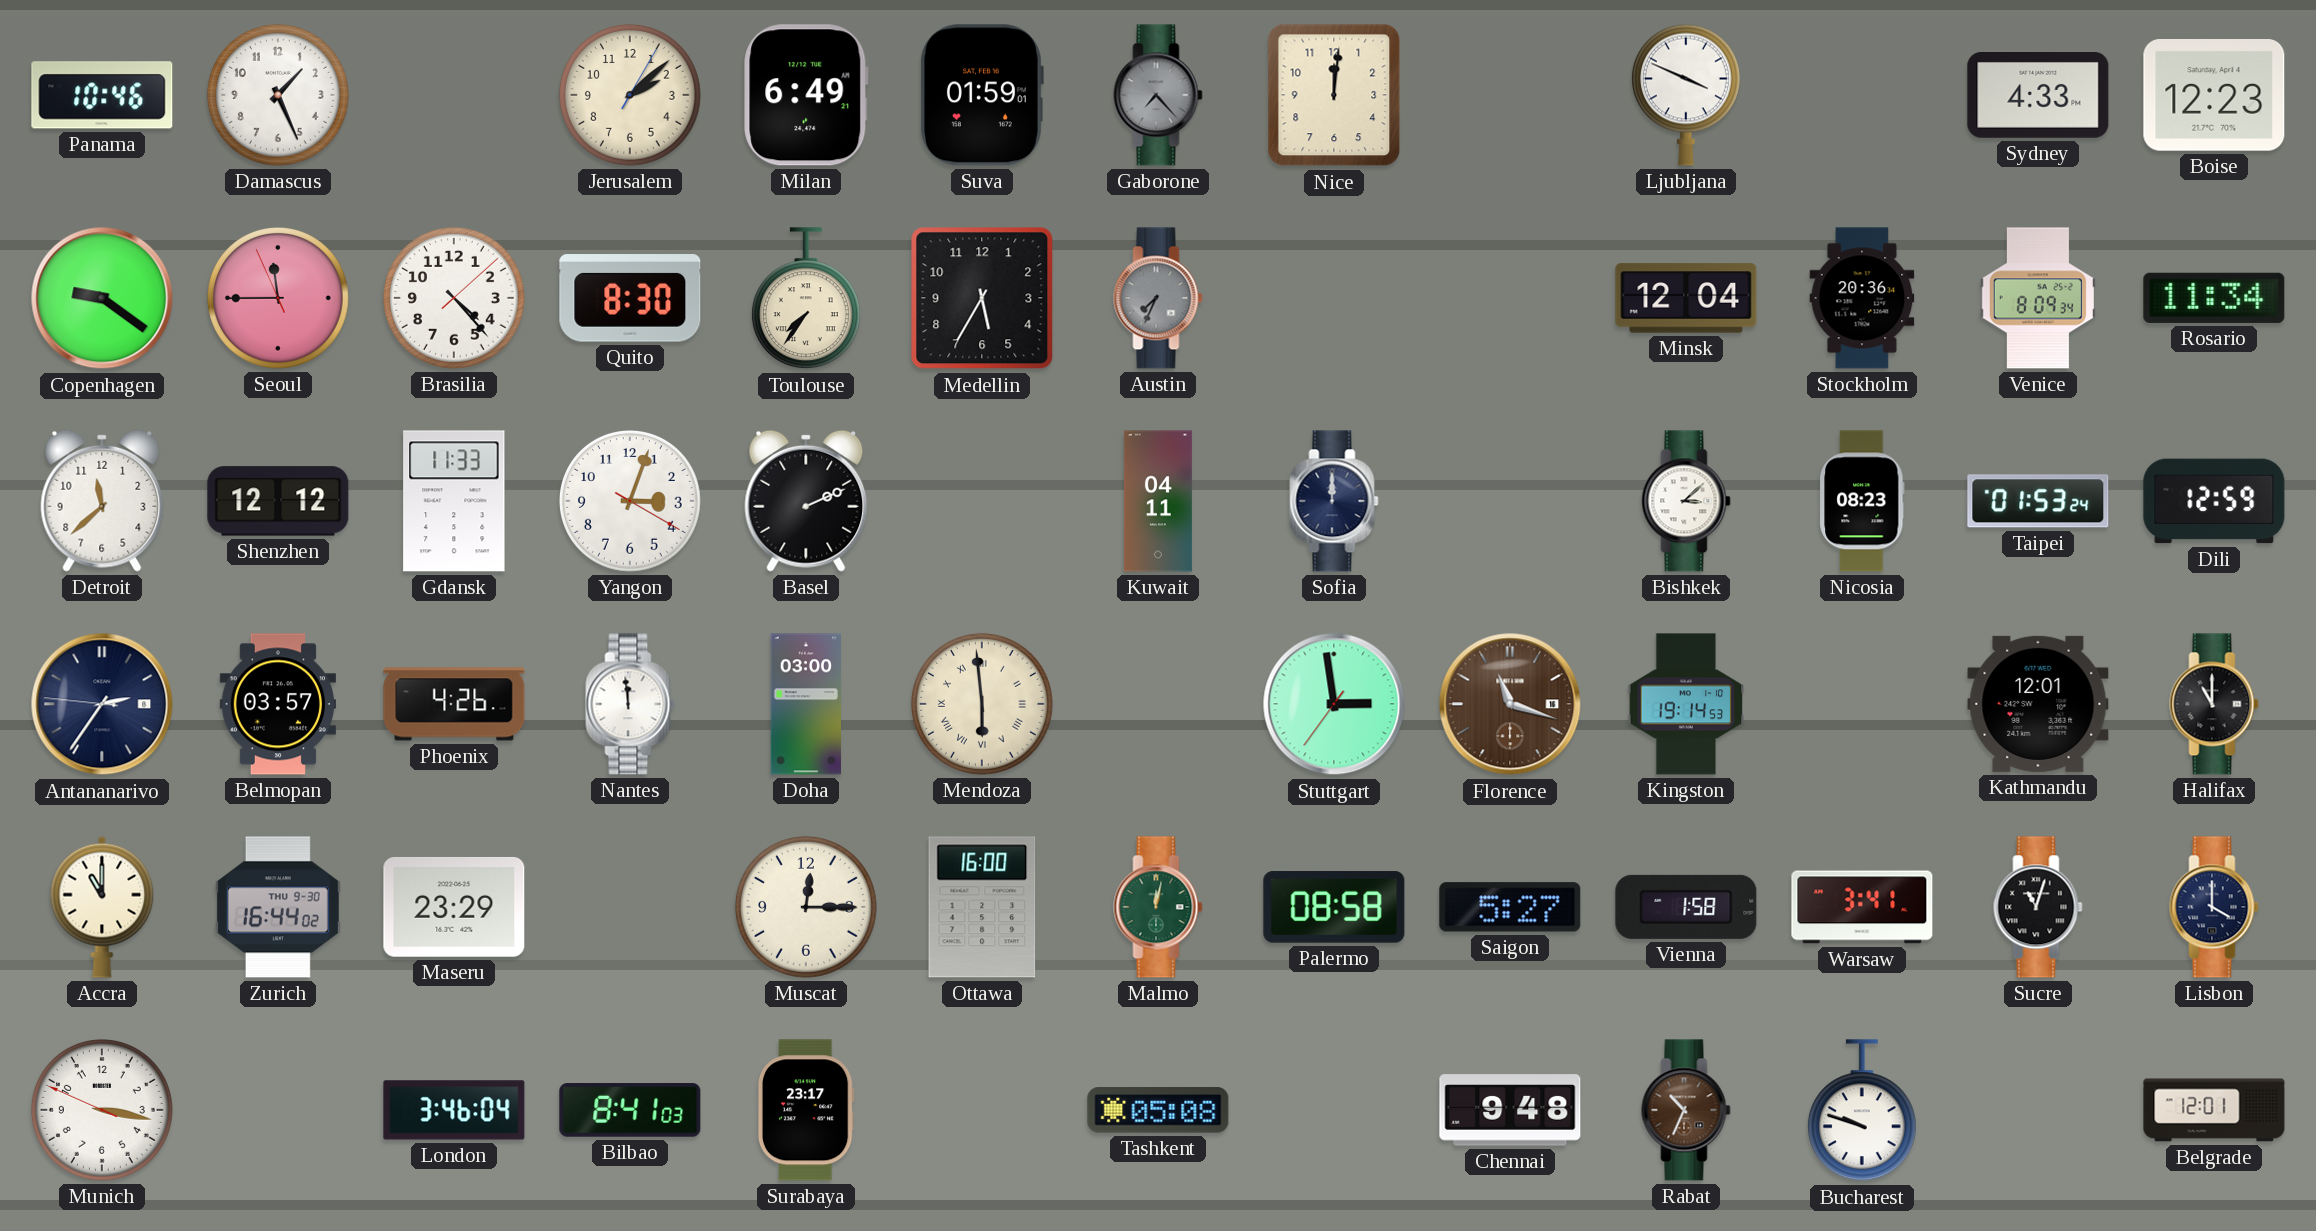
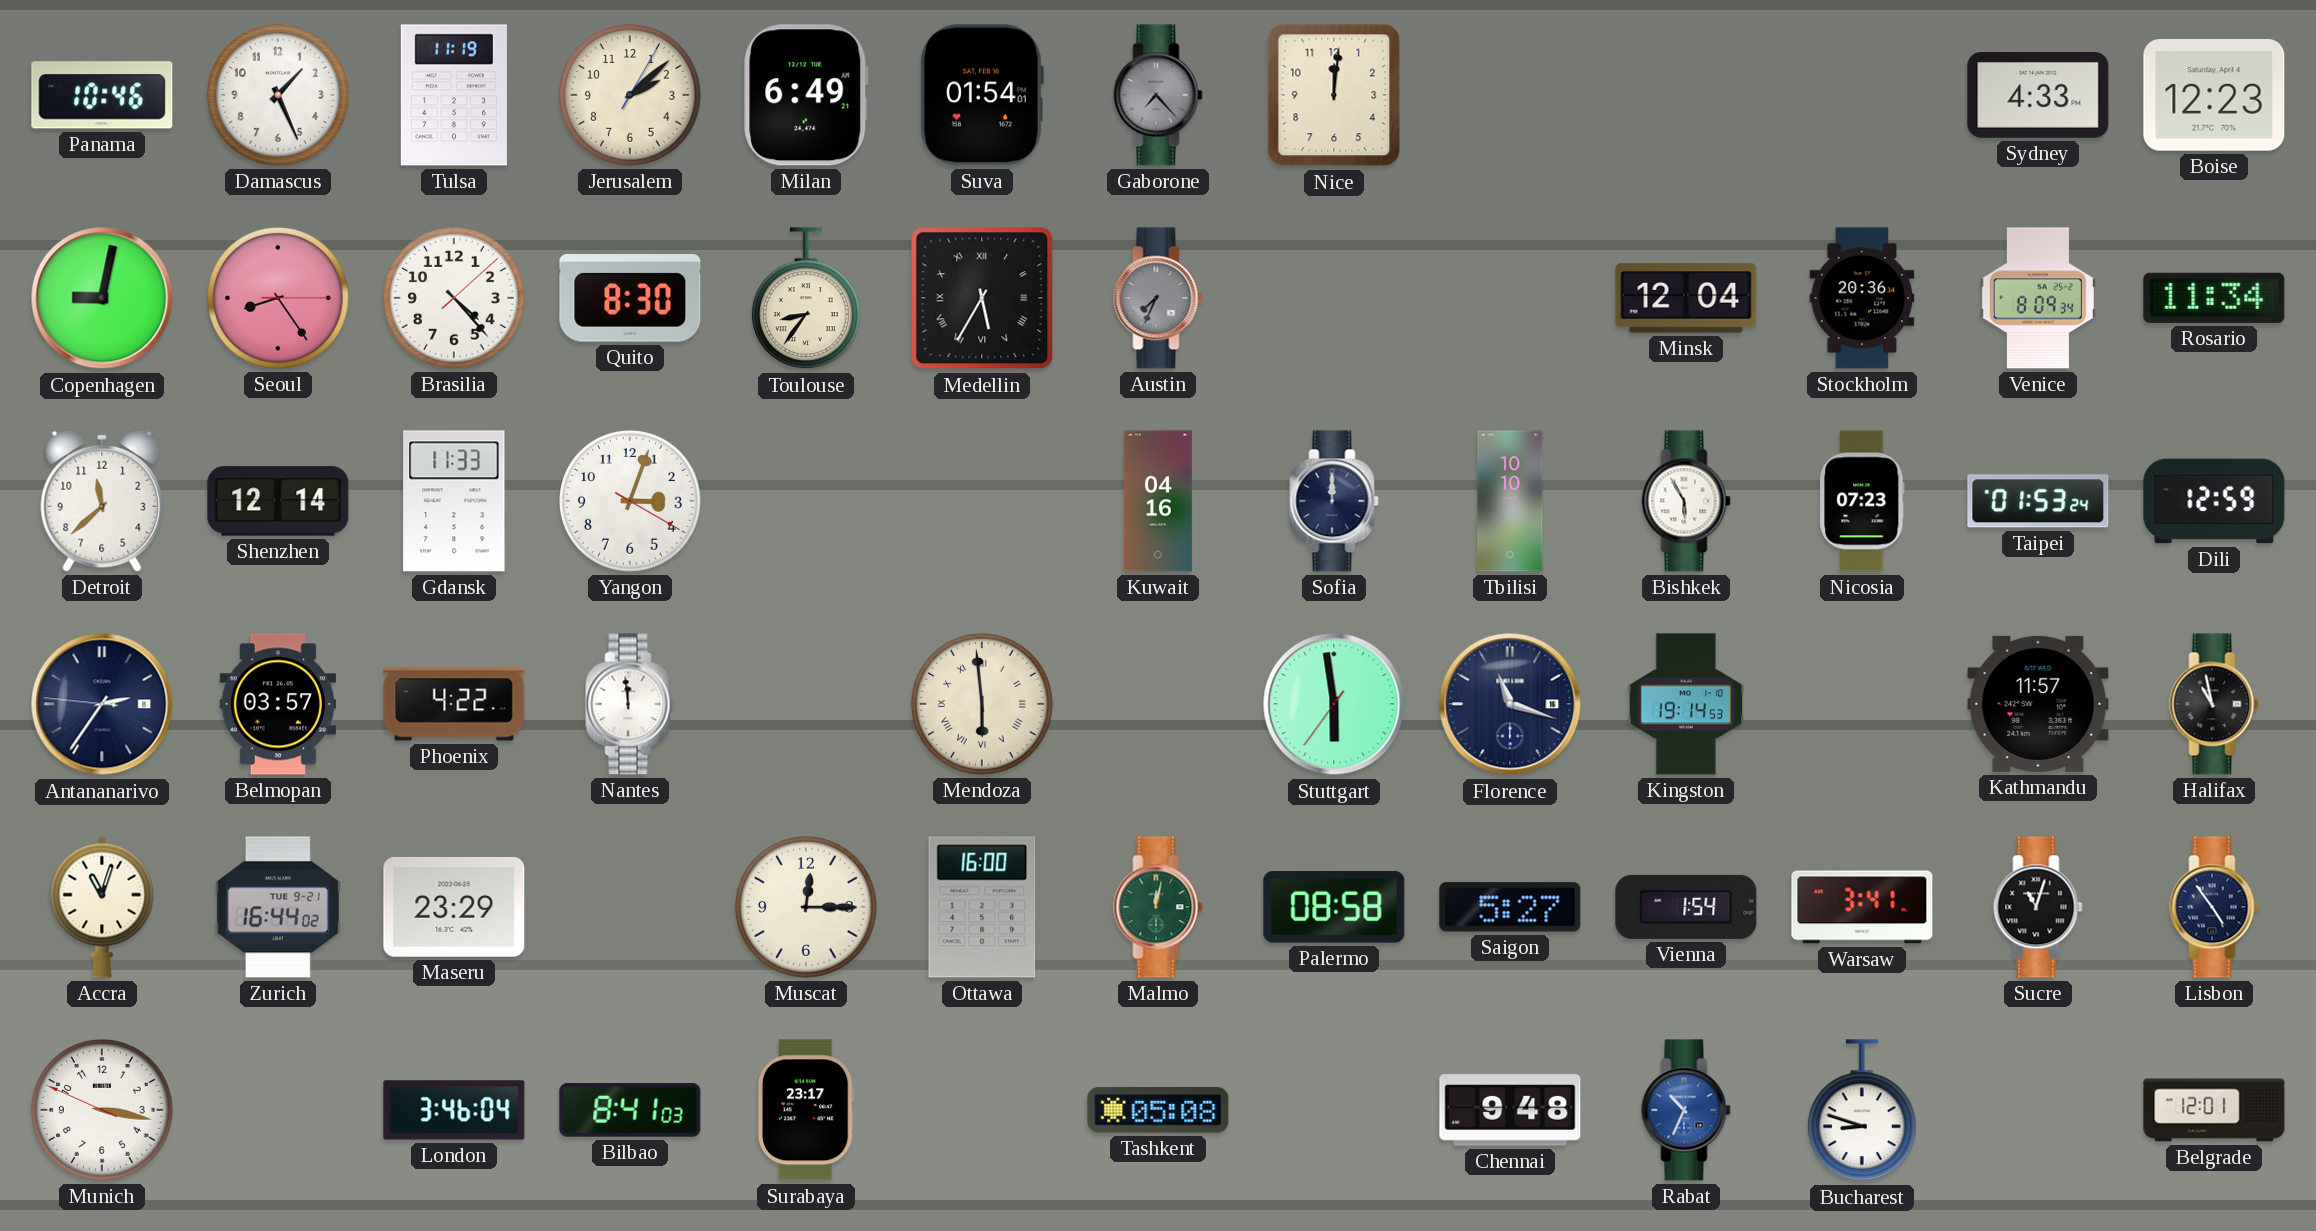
Tulsa: none -> 11:19 (454, 95)
Suva: 01:59 -> 01:54 (982, 95)
Ljubljana: 3:49 -> none (1686, 95)
Copenhagen: 9:21 -> 9:02 (102, 298)
Seoul: 11:44 -> 8:24 (278, 298)
Toulouse: 7:36 -> 8:36 (806, 299)
Medellin numerals: Arabic -> Roman (982, 298)
Shenzhen: 12:12 -> 12:14 (278, 501)
Basel: 2:11 -> none (806, 501)
Kuwait: 04:11 -> 04:16 (1158, 501)
Tbilisi: none -> 10:10 (1510, 501)
Bishkek: 3:08 -> 5:55 (1686, 501)
Nicosia: 08:23 -> 07:23 (1862, 501)
Phoenix: 4:26 -> 4:22 (454, 704)
Doha: 03:00 -> none (806, 704)
Stuttgart: 2:58 -> 5:58 (1334, 704)
Florence dial: brown -> navy (1510, 704)
Kathmandu: 12:01 -> 11:57 (2038, 704)
Halifax: 11:00 -> 10:58 (2214, 704)
Accra: 11:00 -> 11:03 (102, 907)
Zurich date: THU 9-30 -> TUE 9-21 (278, 907)
Vienna: 1:58 -> 1:54 (1686, 907)
Lisbon: 4:00 -> 4:54 (2214, 907)
Rabat dial: brown -> blue (1686, 1110)
Bucharest: 9:48 -> 8:48 (1862, 1111)
